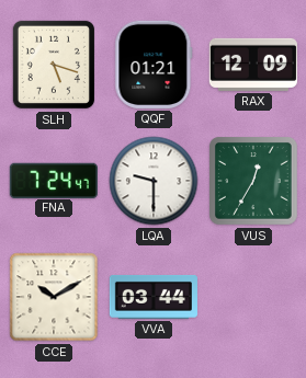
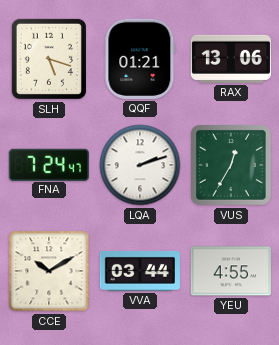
RAX: 12:09 -> 13:06 (231, 59)
LQA: 9:30 -> 2:12 (140, 165)
YEU: none -> 4:55 (231, 271)
